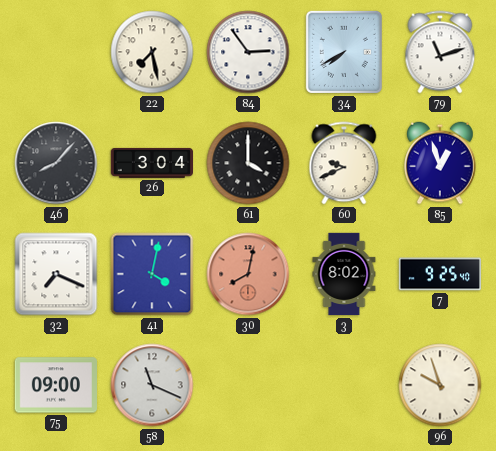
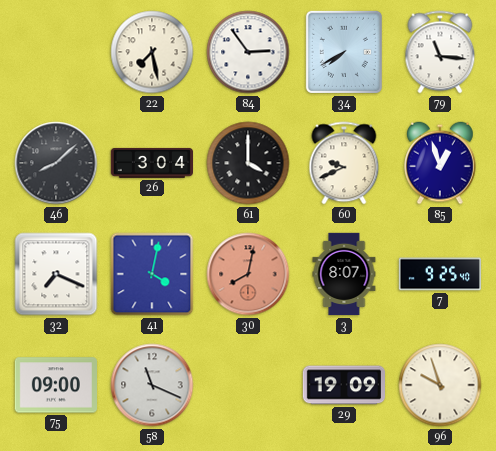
79: 11:12 -> 11:16 (440, 52)
46: 8:07 -> 8:08 (56, 163)
3: 8:02 -> 8:07 (344, 274)
29: none -> 19:09 (343, 385)
